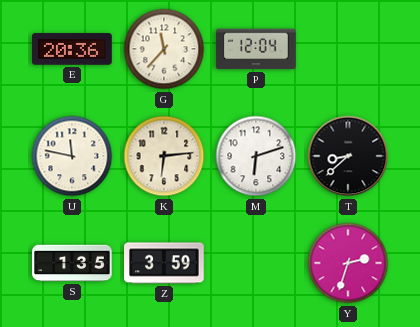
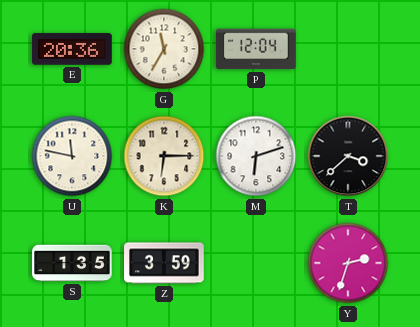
G: 11:37 -> 11:35 (164, 49)
K: 6:14 -> 6:15 (164, 156)
T: 8:38 -> 3:38 (348, 156)
